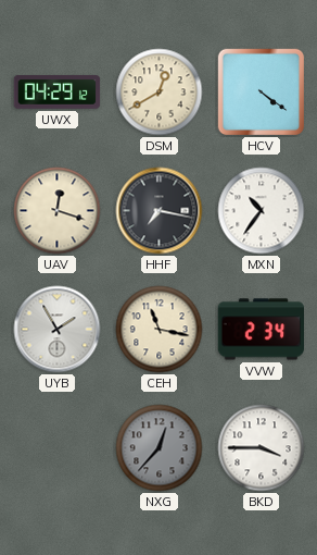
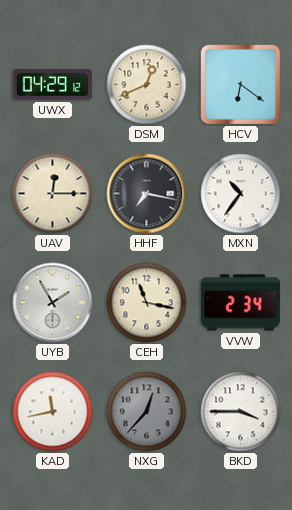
DSM: 12:40 -> 12:41 (147, 85)
HCV: 4:21 -> 6:21 (241, 85)
UAV: 12:18 -> 12:15 (53, 194)
KAD: none -> 11:43 (53, 412)
